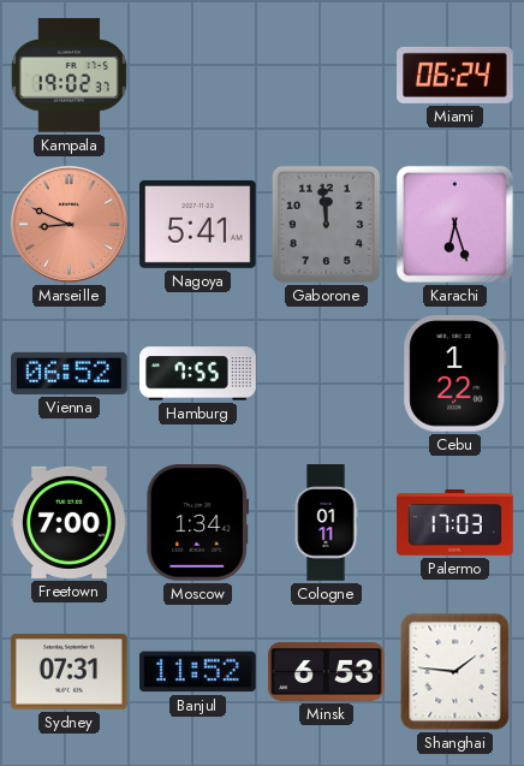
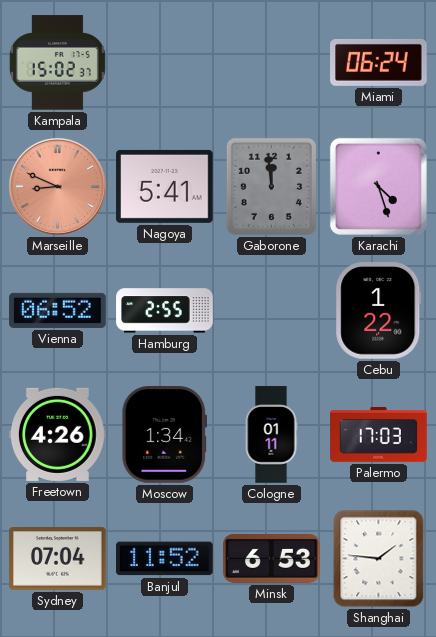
Kampala: 19:02 -> 15:02 (57, 63)
Karachi: 6:27 -> 4:27 (378, 186)
Hamburg: 7:55 -> 2:55 (165, 311)
Freetown: 7:00 -> 4:26 (58, 434)
Sydney: 07:31 -> 07:04 (58, 559)
